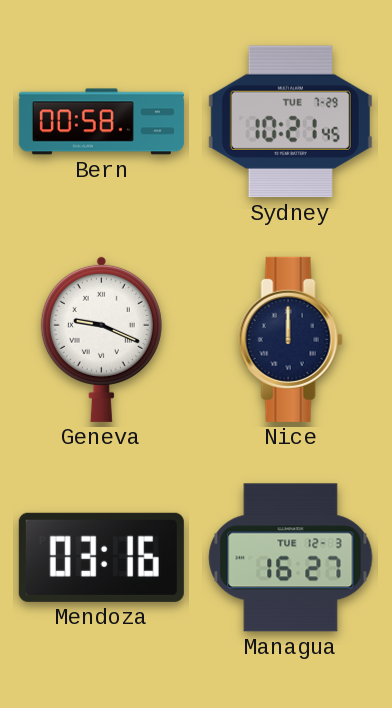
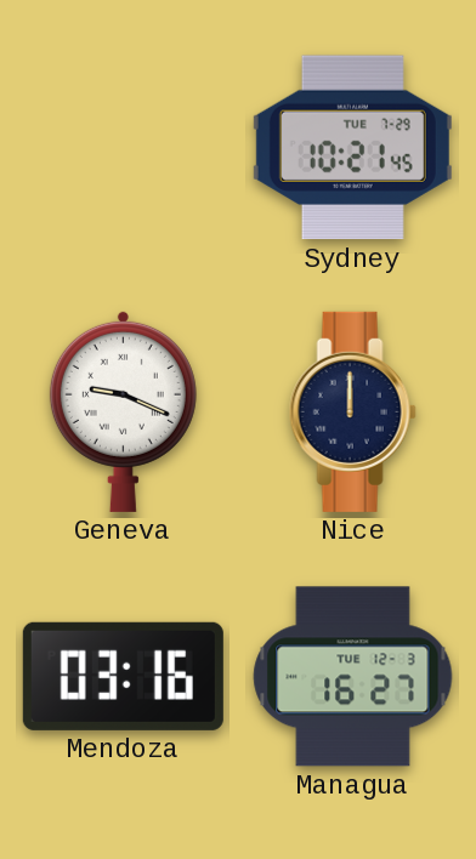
Bern: 00:58 -> none (101, 122)
